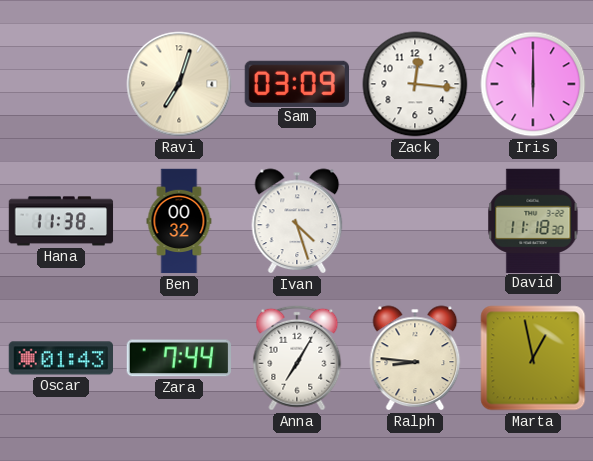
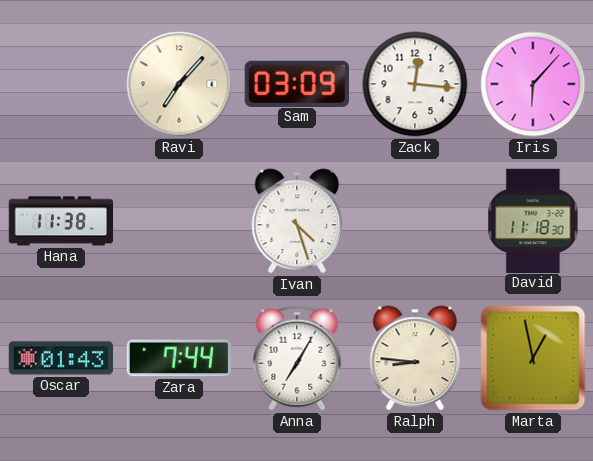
Ravi: 7:03 -> 7:07 (179, 84)
Iris: 6:00 -> 6:07 (533, 84)
Ben: 00:32 -> none (179, 221)
